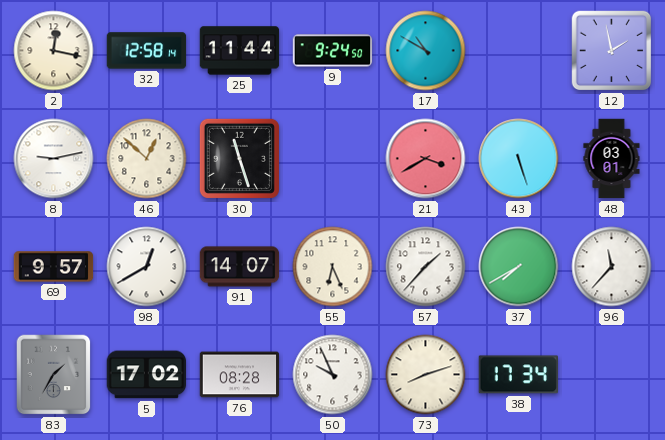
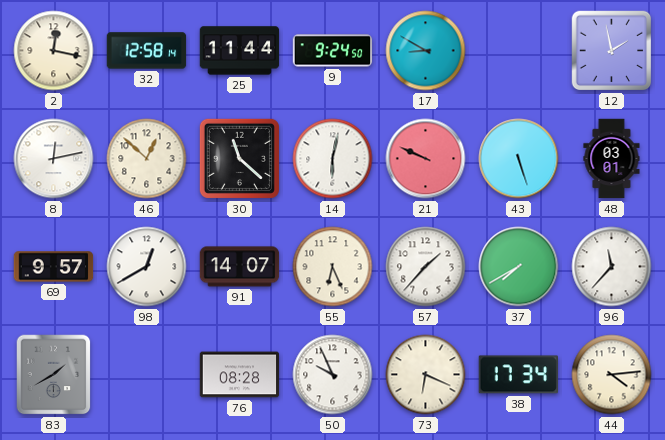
17: 10:50 -> 8:50 (426, 51)
8: 9:13 -> 12:13 (54, 159)
30: 11:27 -> 11:22 (239, 158)
14: none -> 6:02 (333, 159)
21: 3:40 -> 9:49 (426, 159)
83: 1:35 -> 1:40 (54, 375)
5: 17:02 -> none (147, 375)
73: 8:12 -> 6:19 (426, 375)
44: none -> 4:14 (612, 375)
